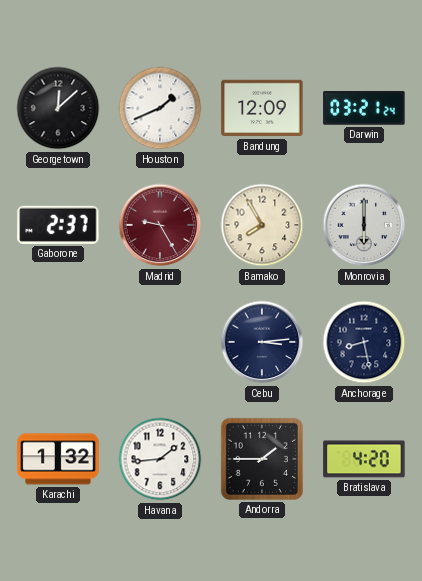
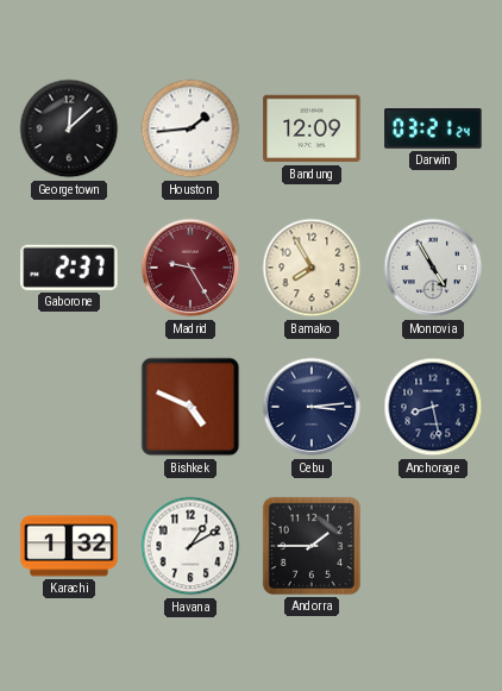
Houston: 1:41 -> 1:44 (190, 128)
Monrovia: 6:00 -> 4:55 (433, 268)
Bishkek: none -> 4:49 (190, 407)
Havana: 1:44 -> 1:10 (190, 546)
Bratislava: 4:20 -> none (364, 459)
